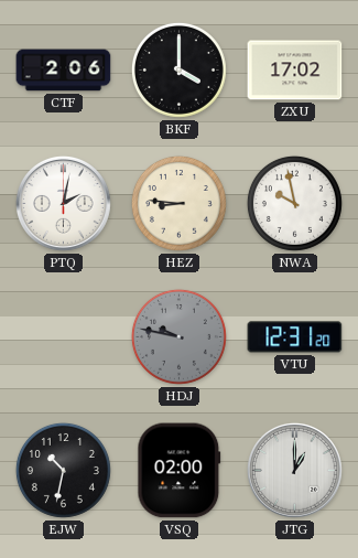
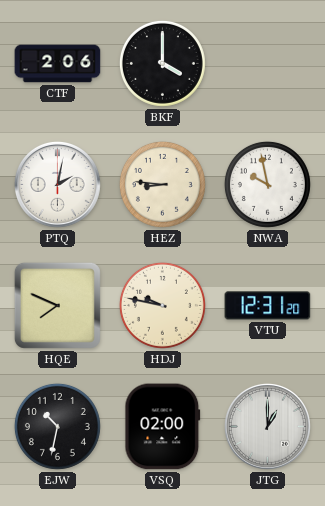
ZXU: 17:02 -> none (295, 71)
HQE: none -> 7:49 (57, 305)
HDJ dial: grey -> cream (162, 305)
